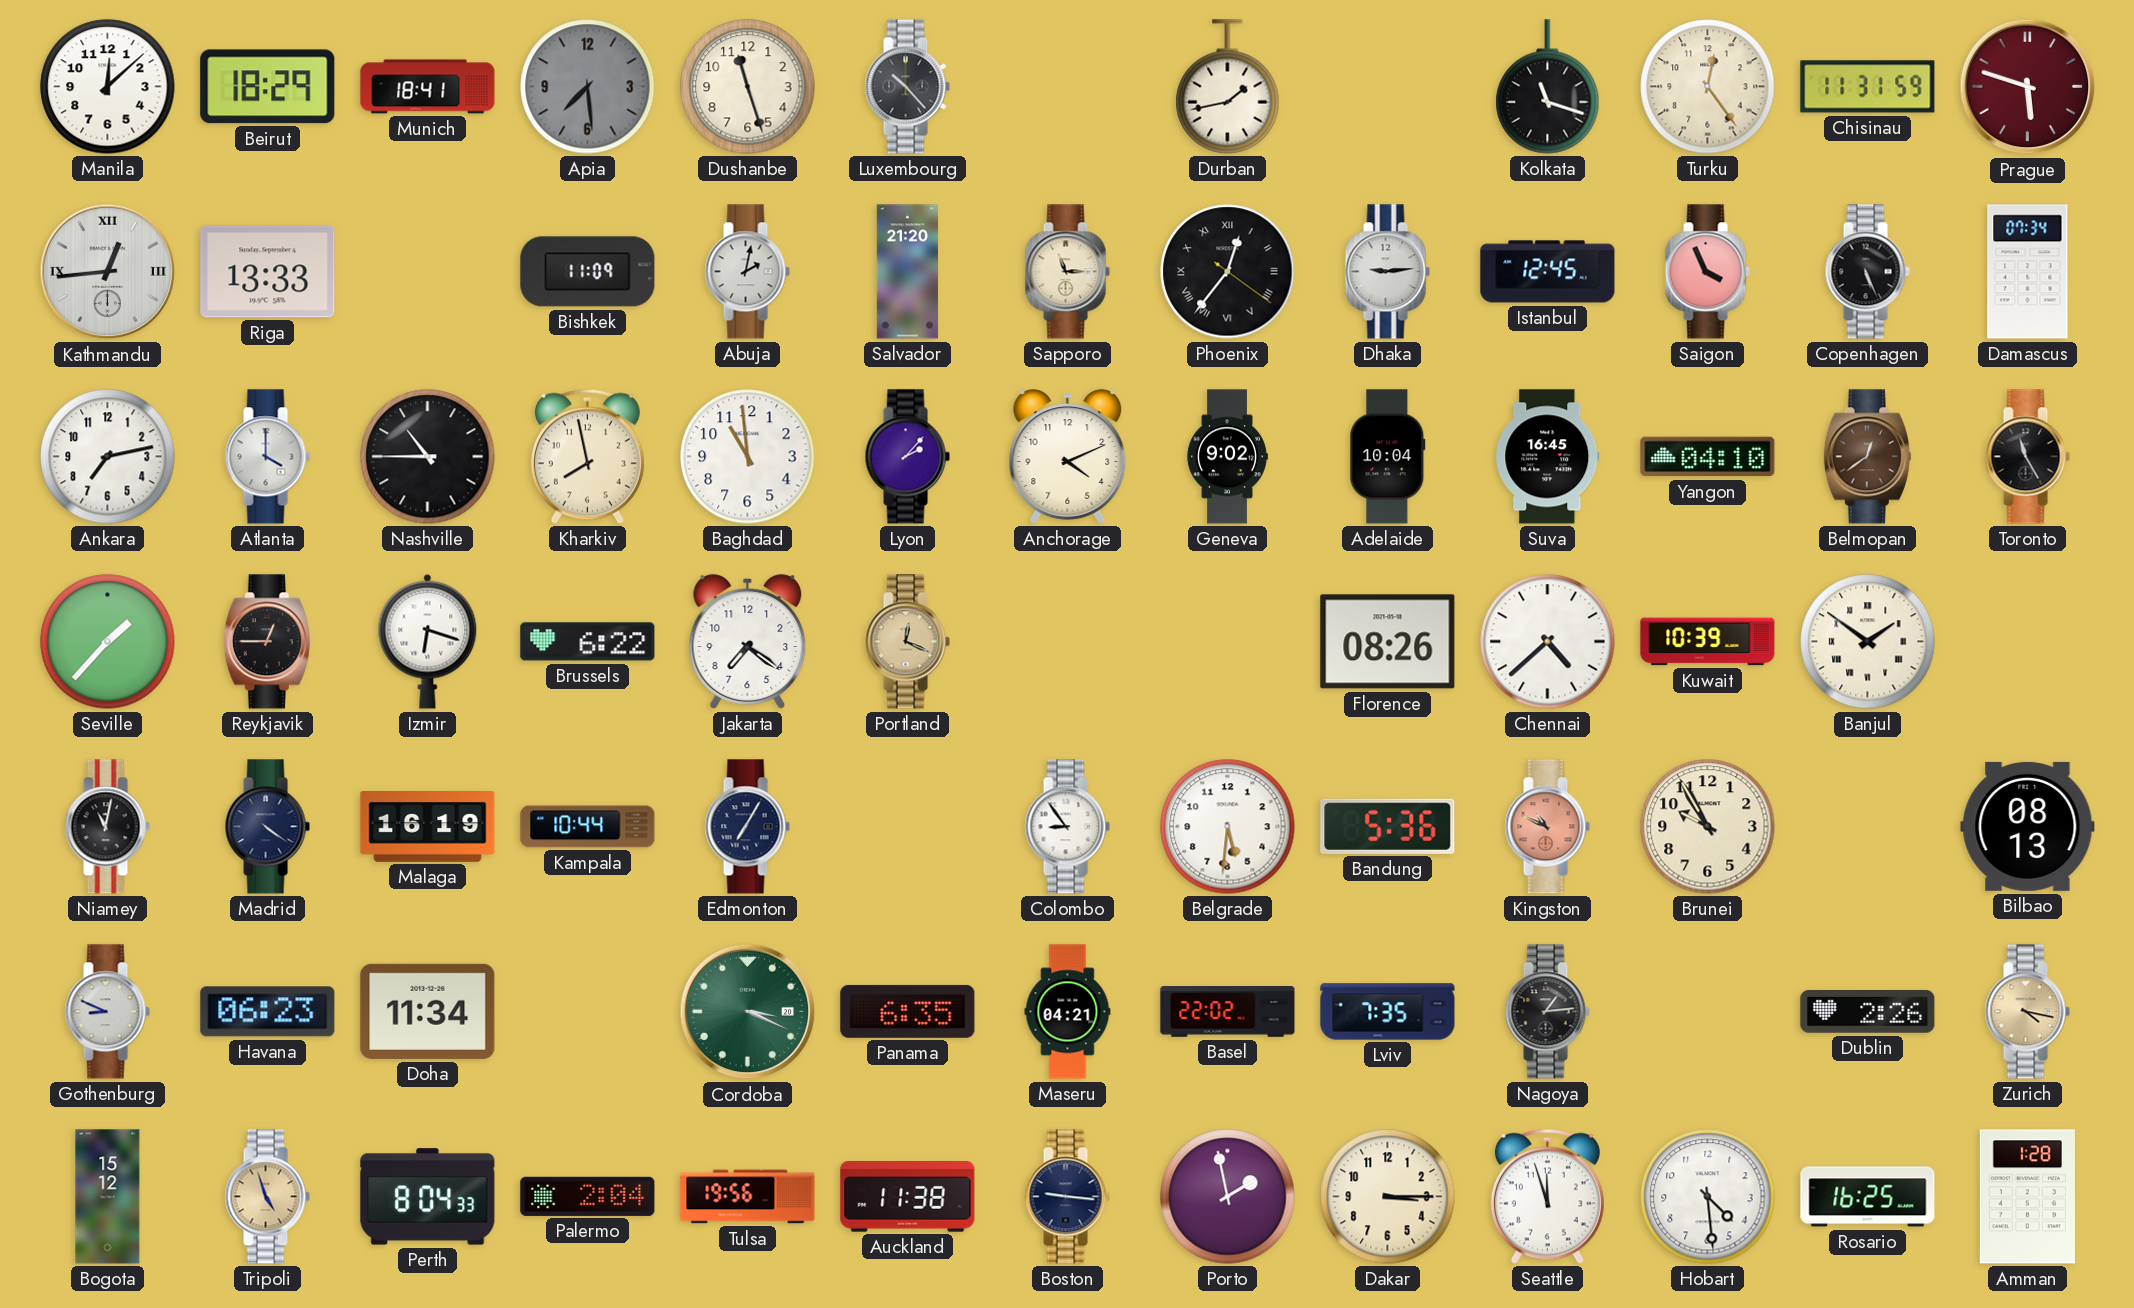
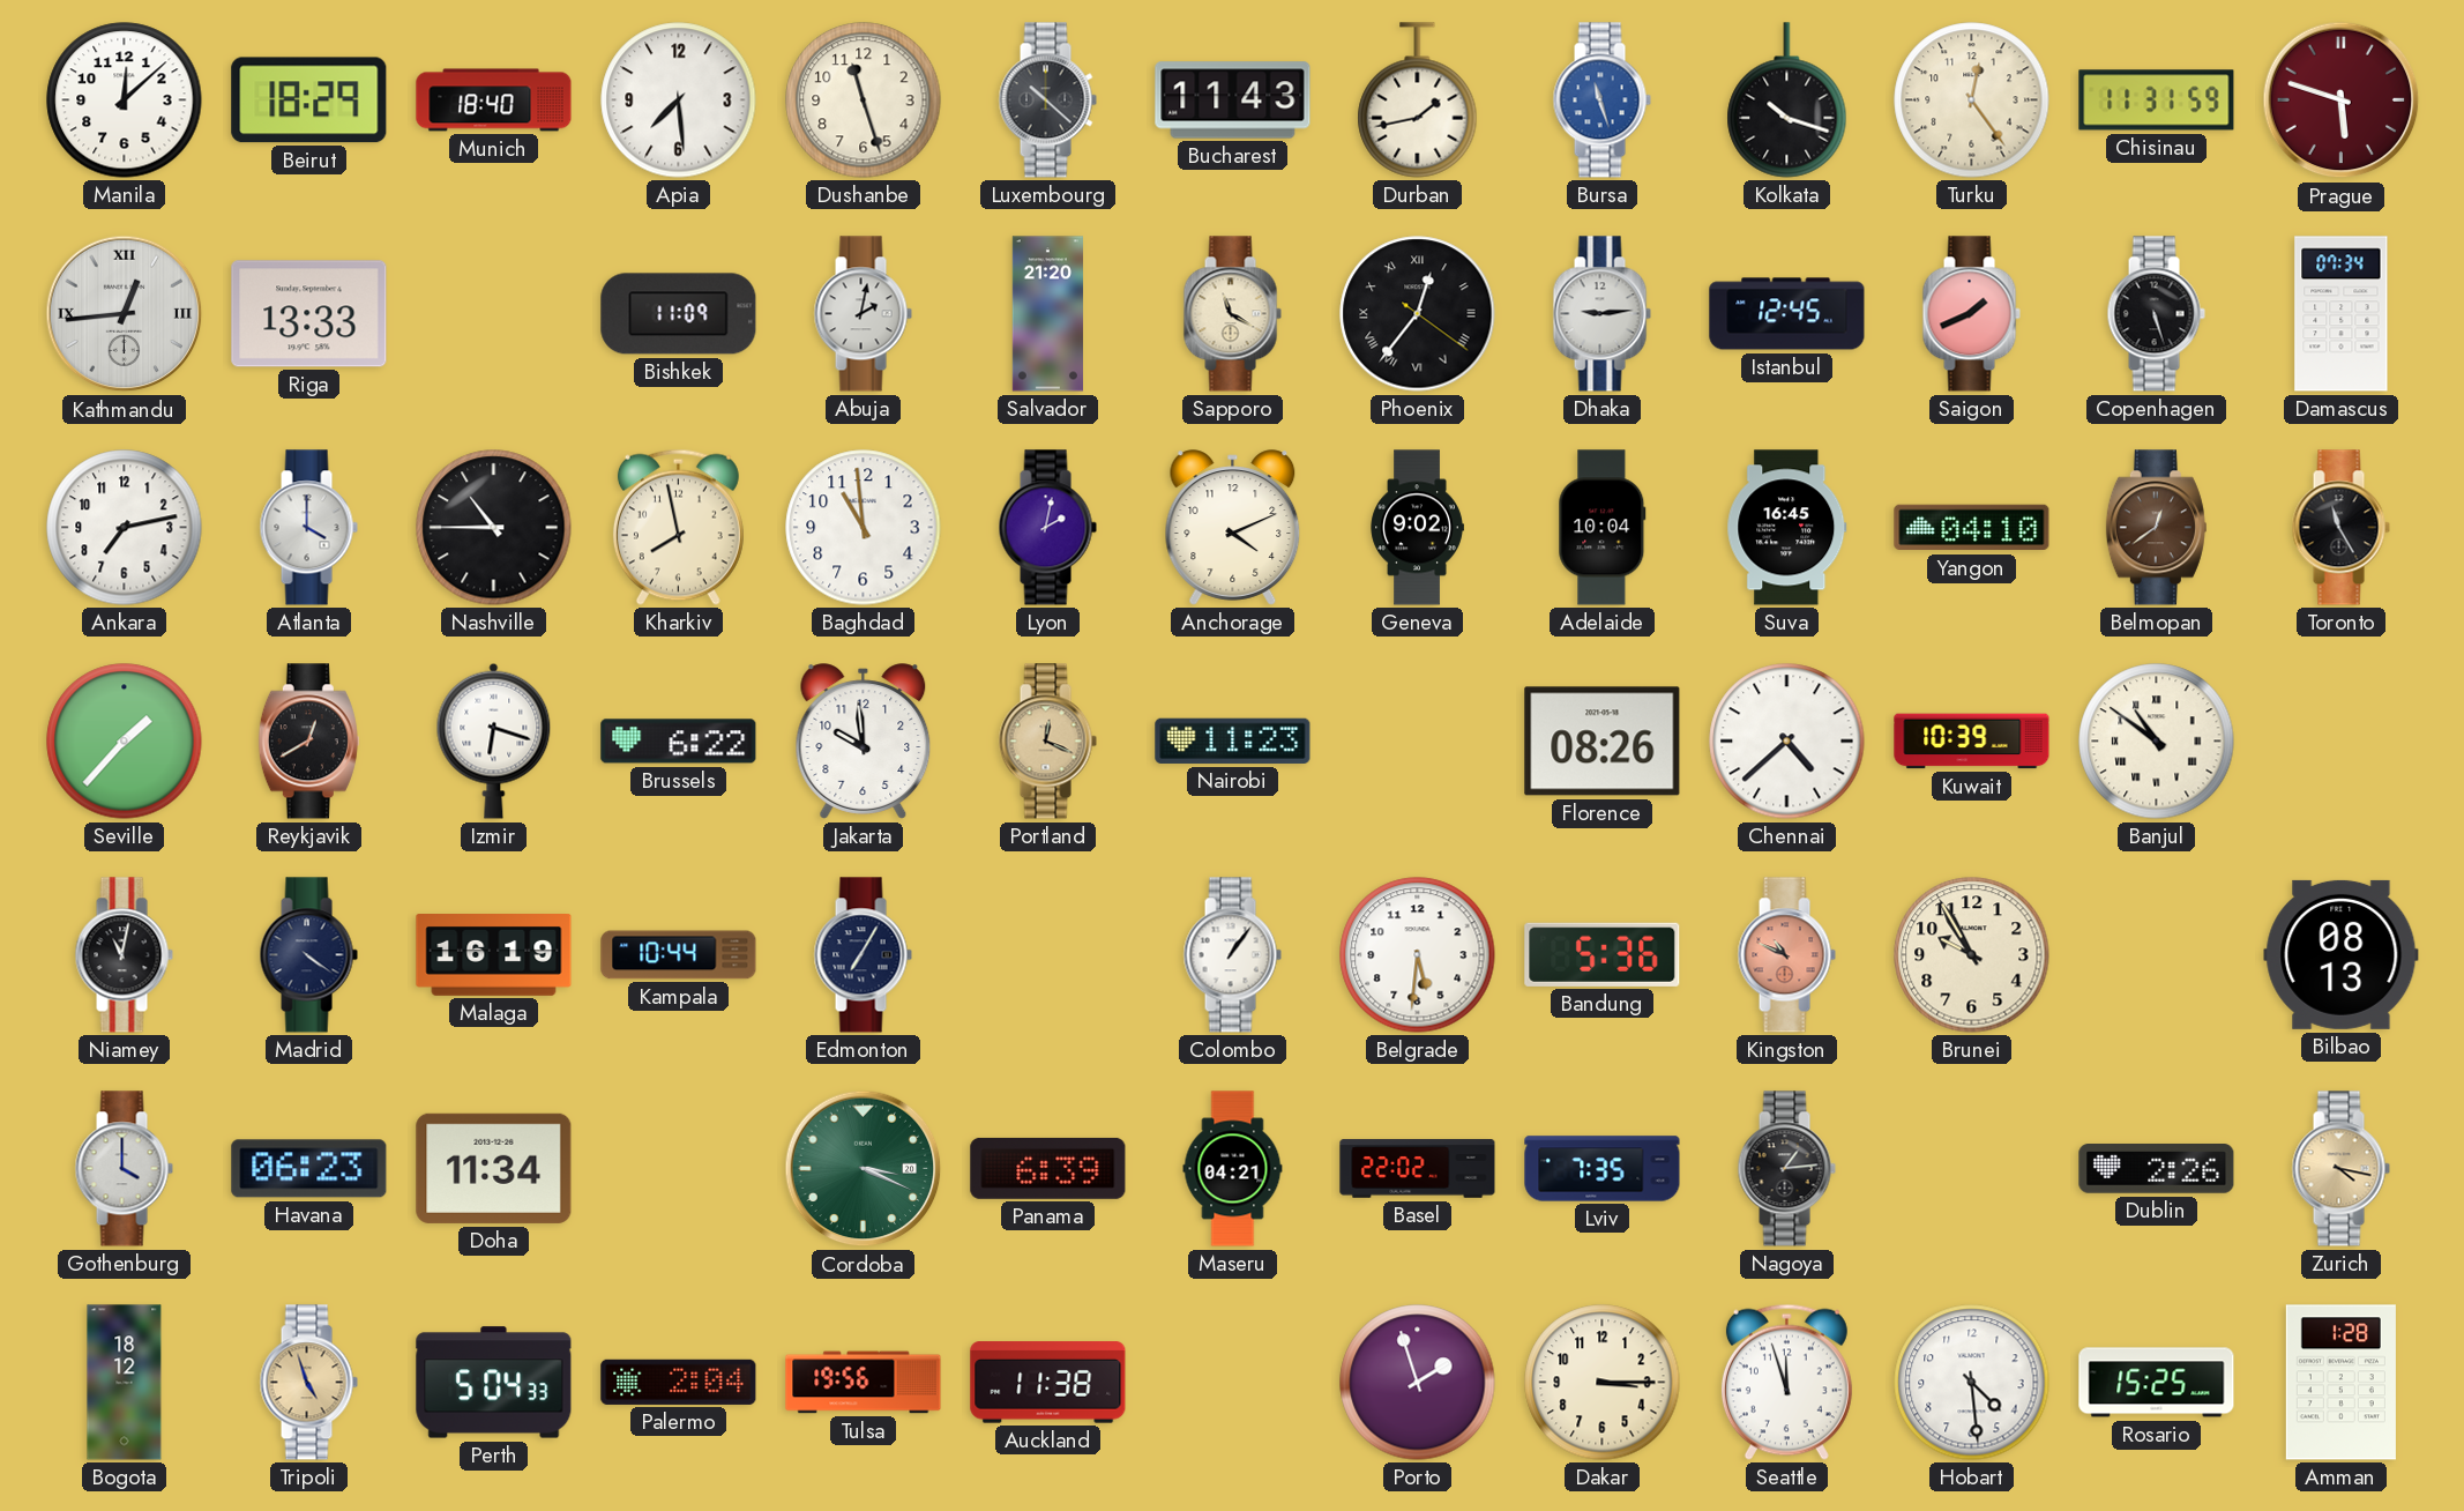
Munich: 18:41 -> 18:40 (494, 101)
Apia dial: grey -> white (679, 101)
Luxembourg: 10:23 -> 10:22 (1047, 101)
Bucharest: none -> 11:43 (1233, 101)
Bursa: none -> 11:27 (1601, 101)
Kolkata: 11:18 -> 10:18 (1787, 101)
Sapporo: 11:15 -> 11:20 (1232, 314)
Saigon: 3:56 -> 1:41 (1971, 314)
Copenhagen: 5:26 -> 5:27 (2156, 314)
Lyon: 2:07 -> 2:02 (1047, 528)
Reykjavik: 12:45 -> 12:40 (308, 742)
Jakarta: 7:21 -> 9:59 (864, 742)
Nairobi: none -> 11:23 (1233, 740)
Banjul: 1:51 -> 10:51 (2157, 742)
Colombo: 8:54 -> 1:06 (1232, 955)
Gothenburg: 8:49 -> 4:00 (124, 1169)
Panama: 6:35 -> 6:39 (1048, 1168)
Bogota: 15:12 -> 18:12 (125, 1383)
Perth: 8:04 -> 5:04 (494, 1383)
Boston: 9:16 -> none (1067, 1197)
Porto: 1:58 -> 1:57 (1418, 1383)
Rosario: 16:25 -> 15:25 (2157, 1383)
